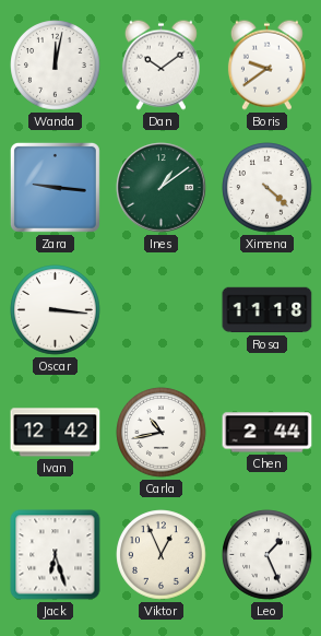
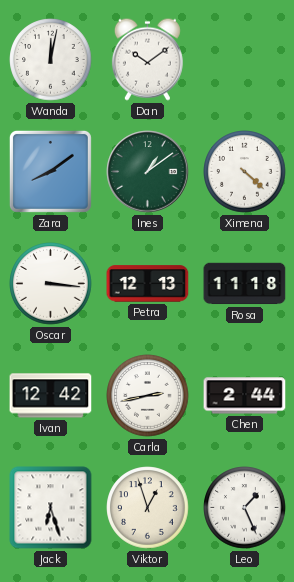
Boris: 9:39 -> none (266, 64)
Zara: 9:16 -> 8:09 (50, 171)
Petra: none -> 12:13 (148, 284)
Carla: 10:43 -> 2:43 (148, 396)
Viktor: 12:56 -> 12:57 (148, 508)
